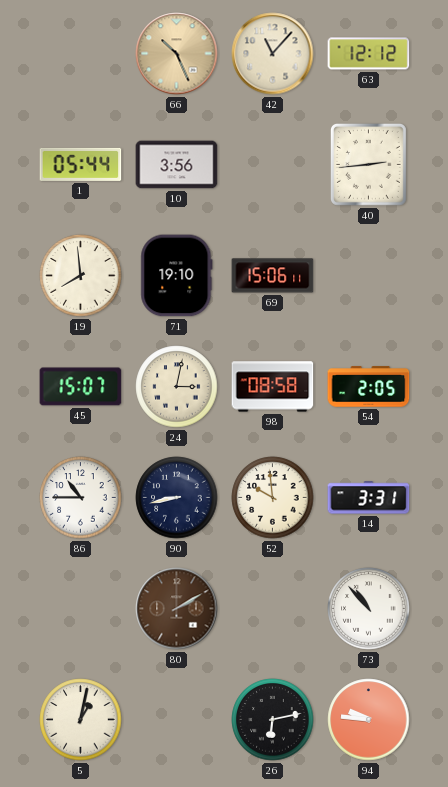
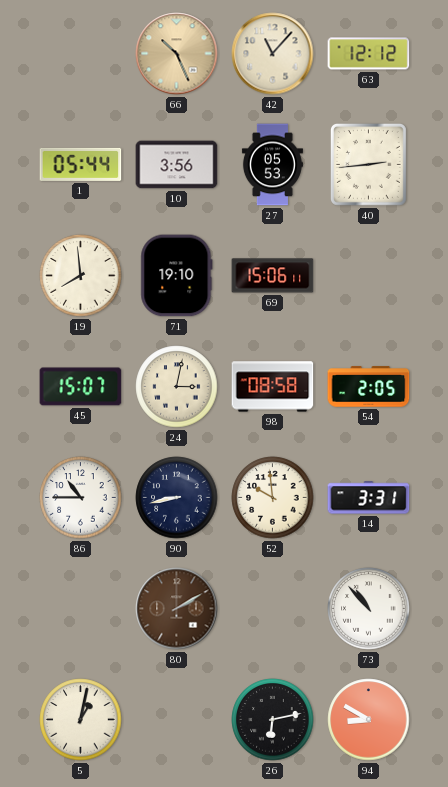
27: none -> 05:53 (272, 165)
94: 9:46 -> 8:50 (369, 720)
